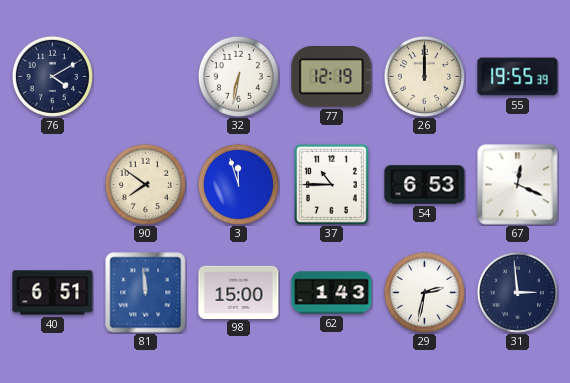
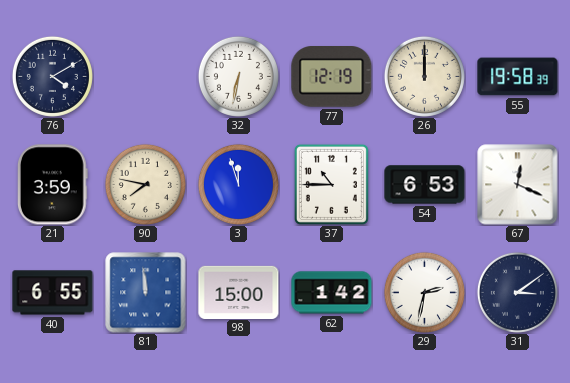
55: 19:55 -> 19:58 (518, 77)
21: none -> 3:59 (52, 185)
90: 7:51 -> 7:47 (145, 184)
40: 6:51 -> 6:55 (53, 293)
62: 1:43 -> 1:42 (332, 293)
31: 2:59 -> 3:09 (517, 292)
